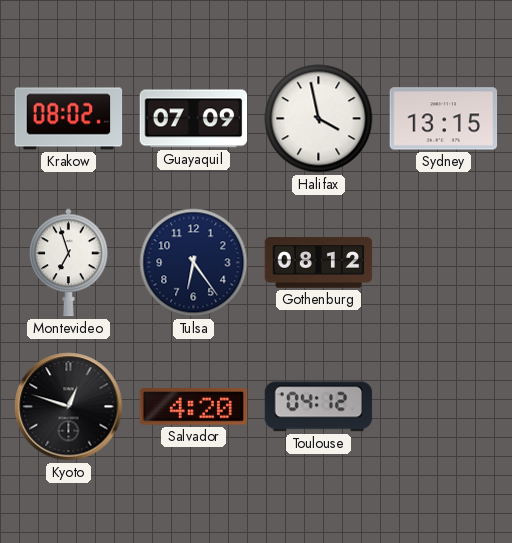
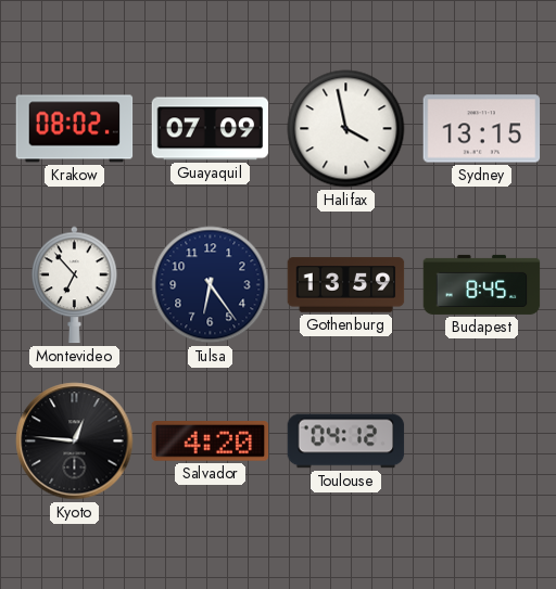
Montevideo: 6:57 -> 6:53 (75, 285)
Gothenburg: 08:12 -> 13:59 (346, 285)
Budapest: none -> 8:45 (482, 284)
Kyoto: 12:48 -> 12:46 (75, 441)
